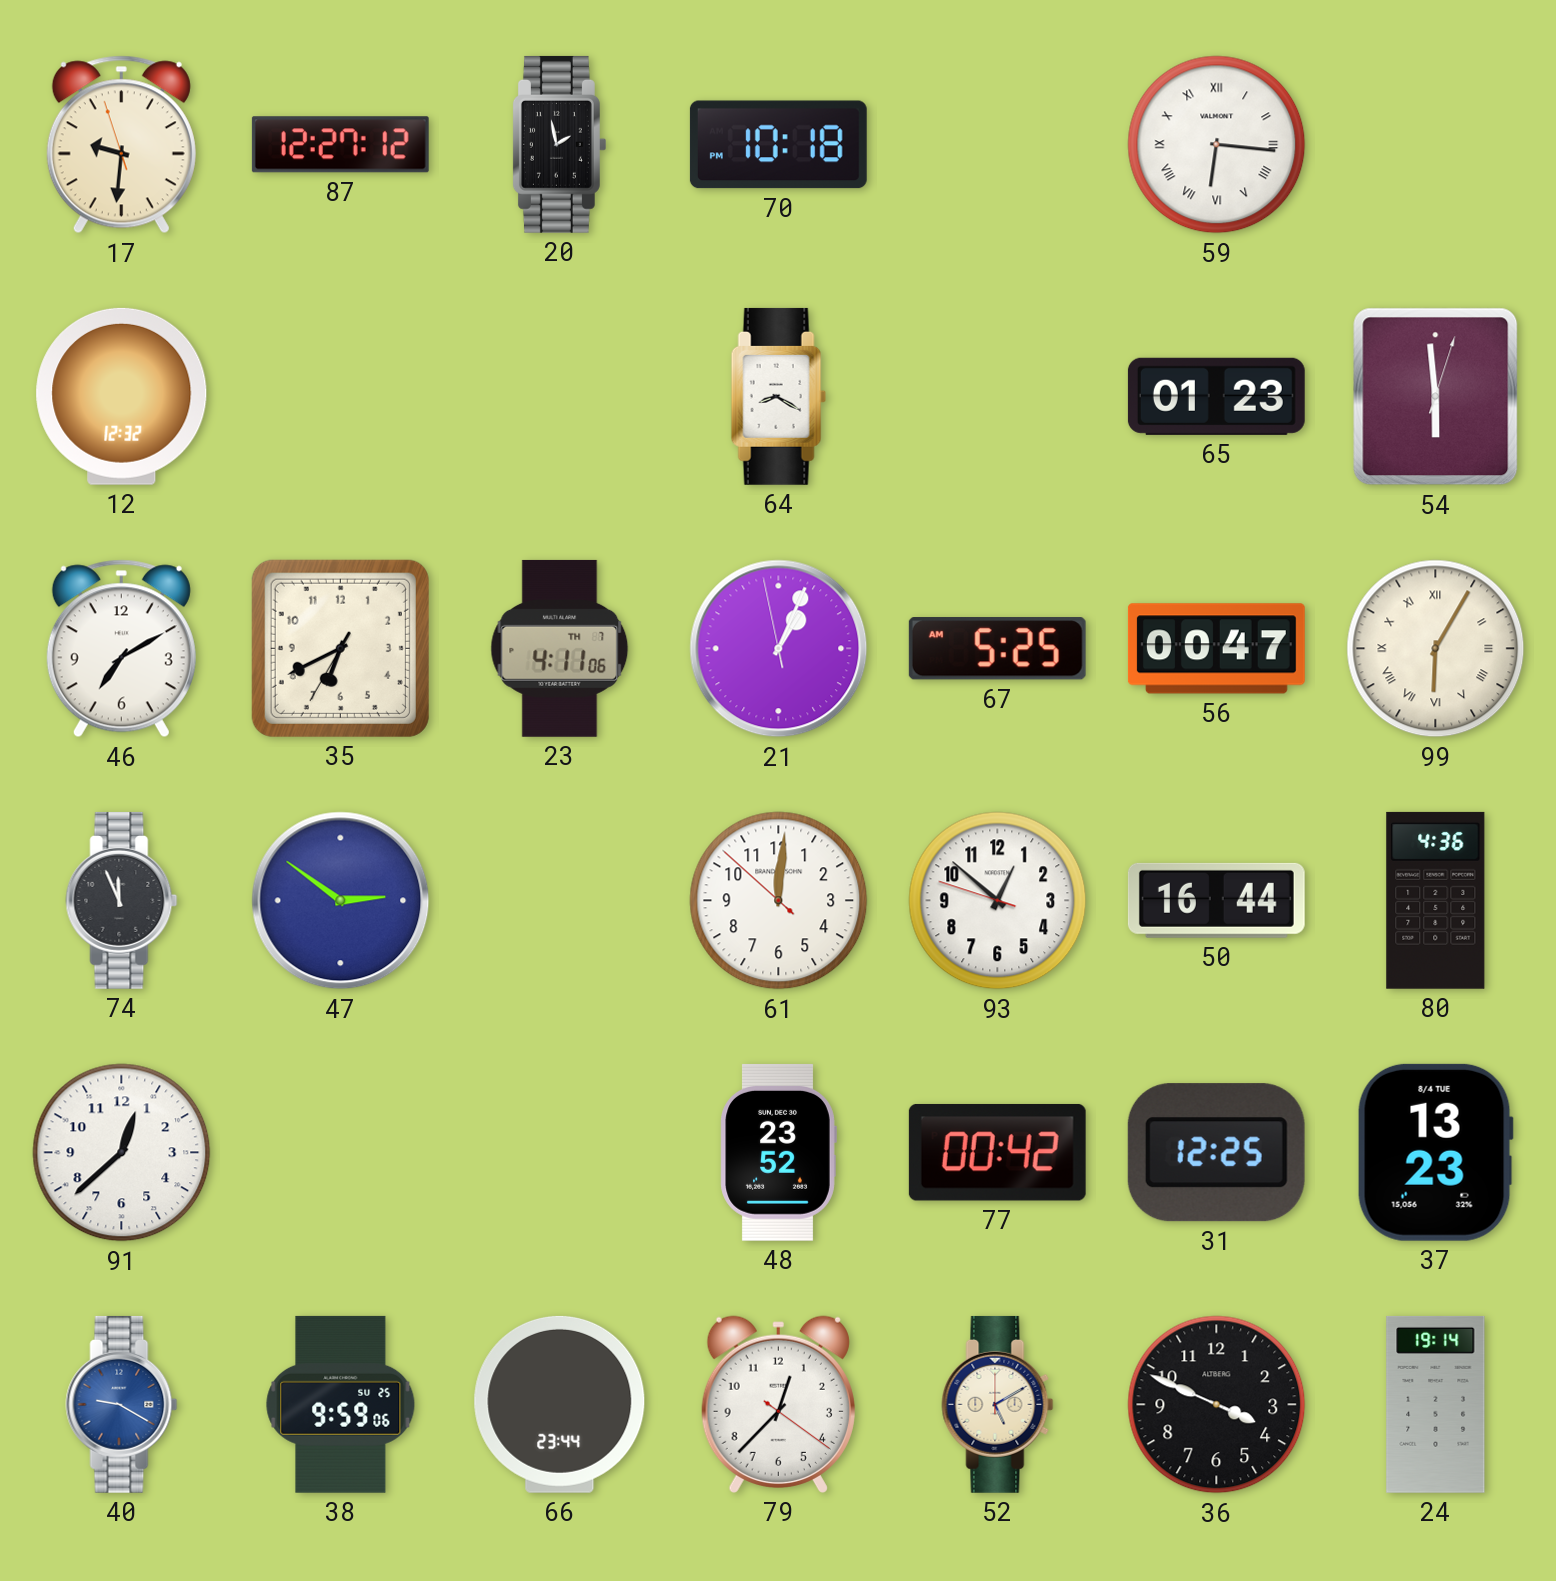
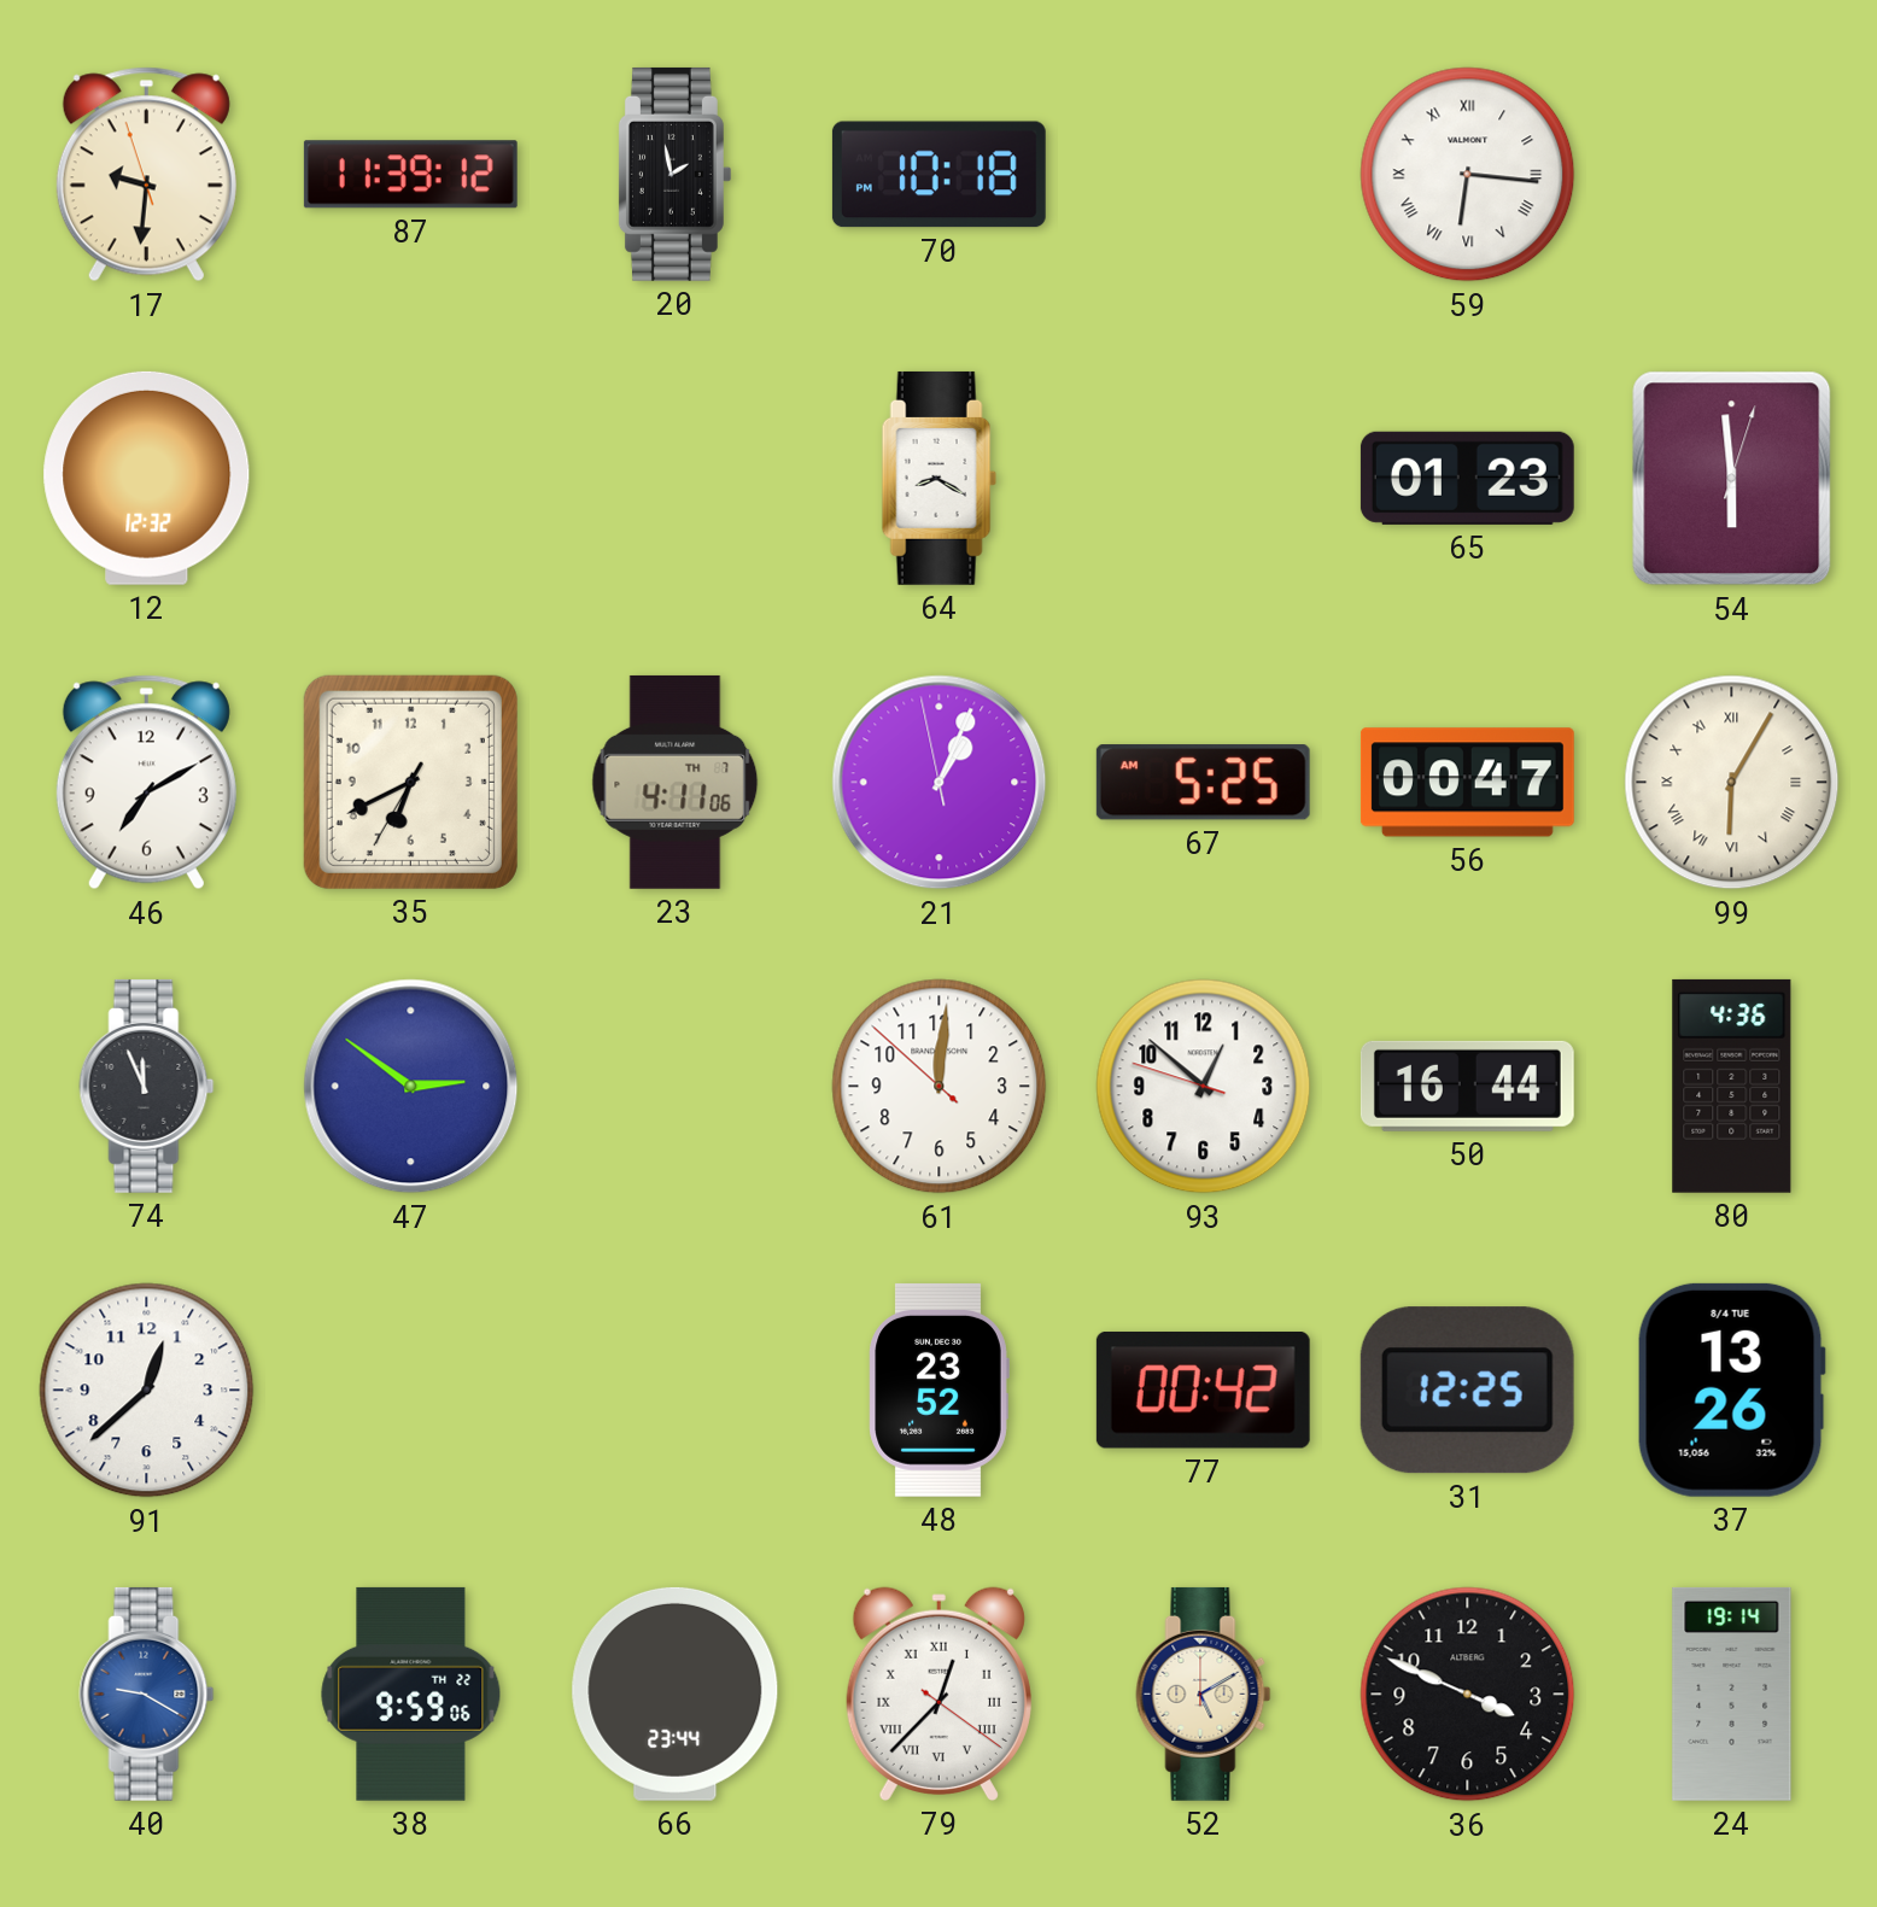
87: 12:27 -> 11:39 (410, 175)
37: 13:23 -> 13:26 (1731, 1390)
38 date: SU 25 -> TH 22 (411, 1694)
79 numerals: Arabic -> Roman (938, 1694)
